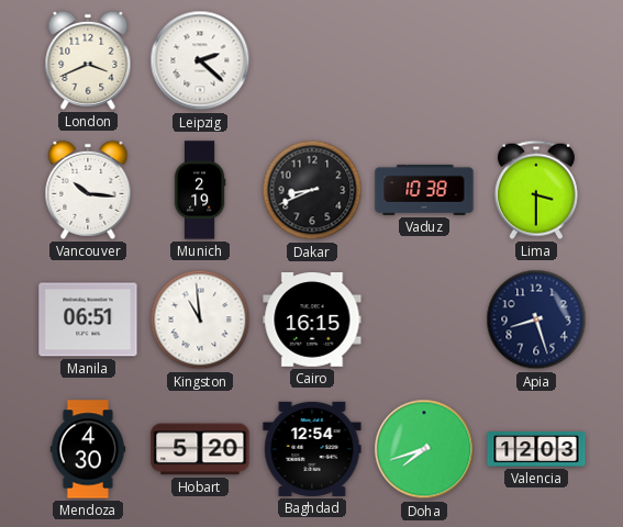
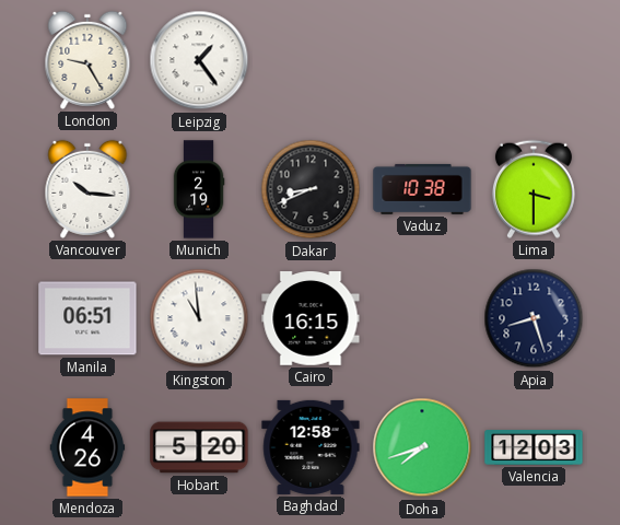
London: 3:41 -> 9:25 (87, 60)
Leipzig: 2:22 -> 1:24 (199, 60)
Mendoza: 4:30 -> 4:26 (87, 447)
Baghdad: 12:54 -> 12:58 (311, 447)
